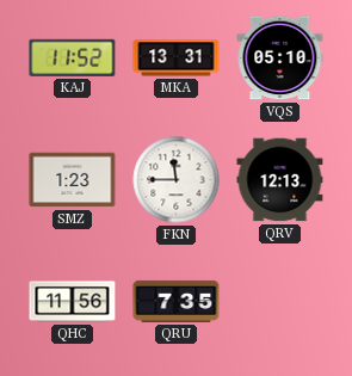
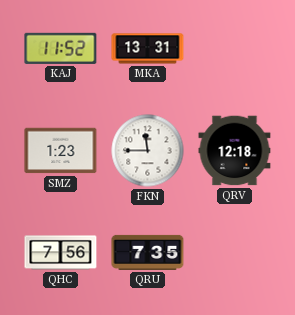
VQS: 05:10 -> none (280, 58)
QRV: 12:13 -> 12:18 (235, 151)
QHC: 11:56 -> 7:56 (61, 253)
